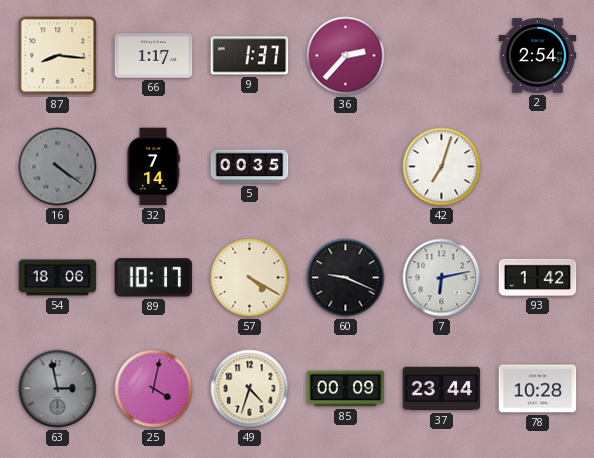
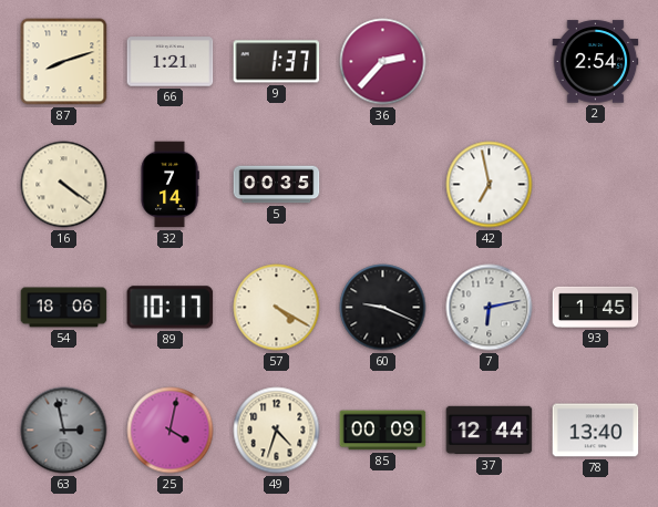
87: 8:16 -> 8:12 (64, 62)
66: 1:17 -> 1:21 (171, 62)
16 dial: grey -> cream (64, 185)
42: 7:03 -> 6:58 (490, 185)
93: 1:42 -> 1:45 (596, 307)
37: 23:44 -> 12:44 (490, 431)
78: 10:28 -> 13:40 (596, 431)
